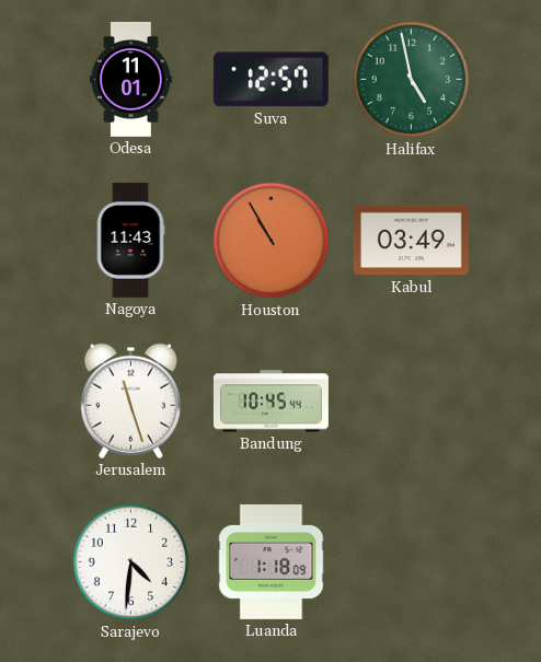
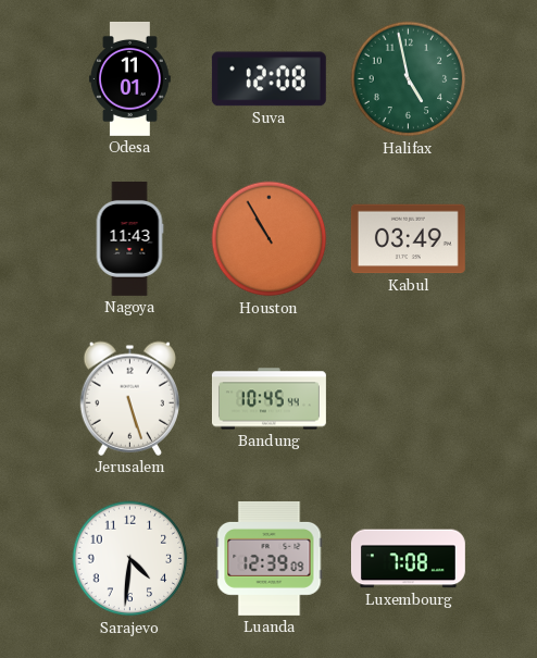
Suva: 12:57 -> 12:08 (268, 79)
Jerusalem: 11:27 -> 5:27 (129, 398)
Luanda: 1:18 -> 12:39 (270, 558)
Luxembourg: none -> 7:08 (408, 559)
